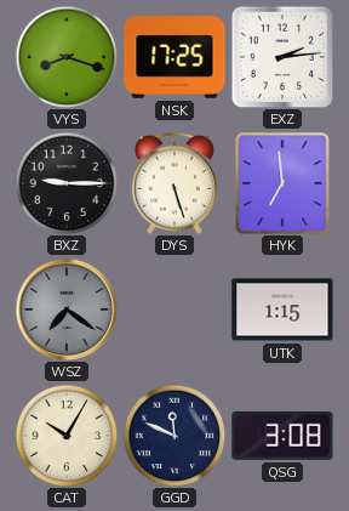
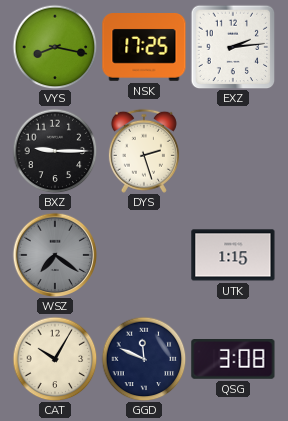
VYS: 8:18 -> 8:17 (55, 47)
DYS: 5:27 -> 2:27 (144, 151)
HYK: 6:59 -> none (282, 183)
